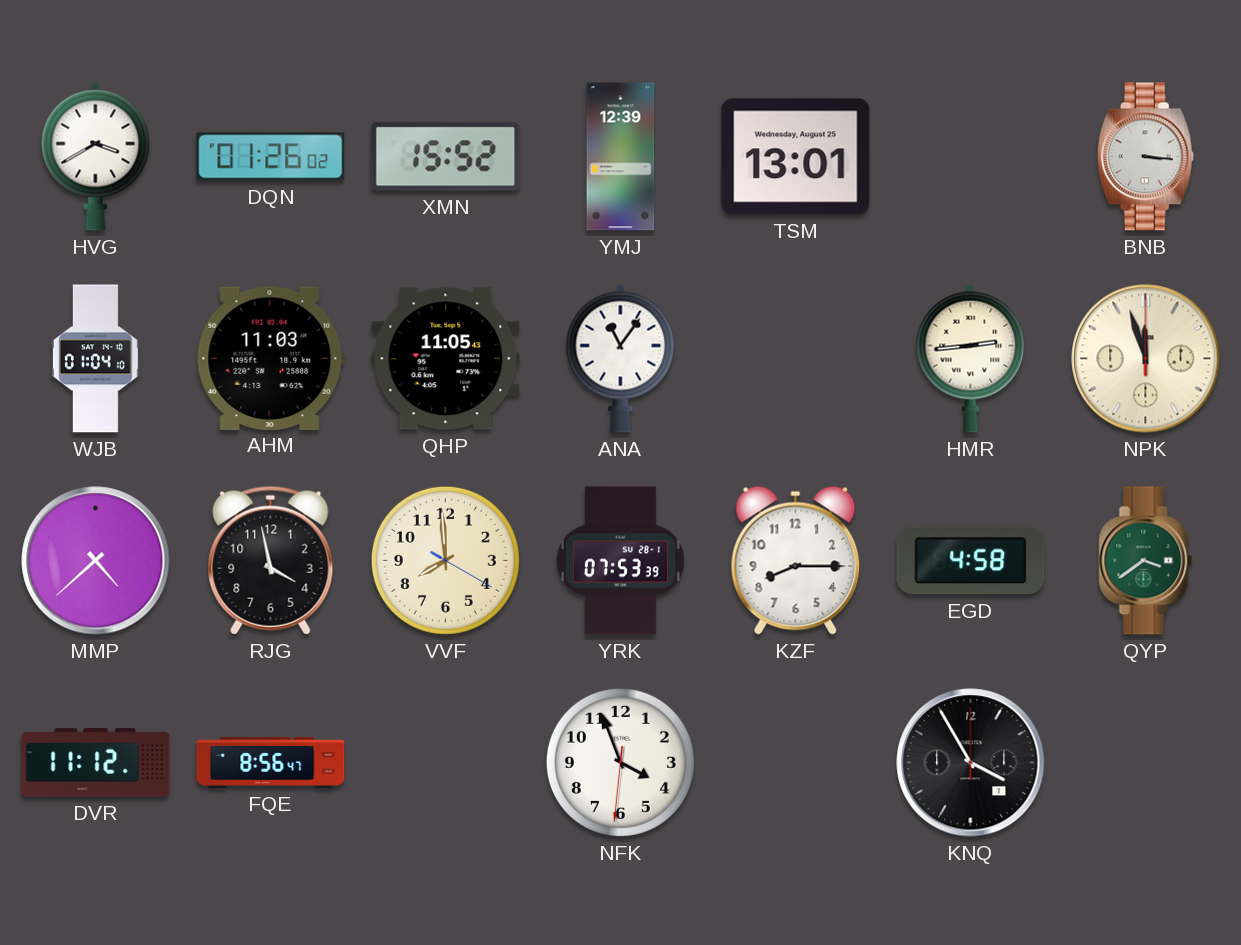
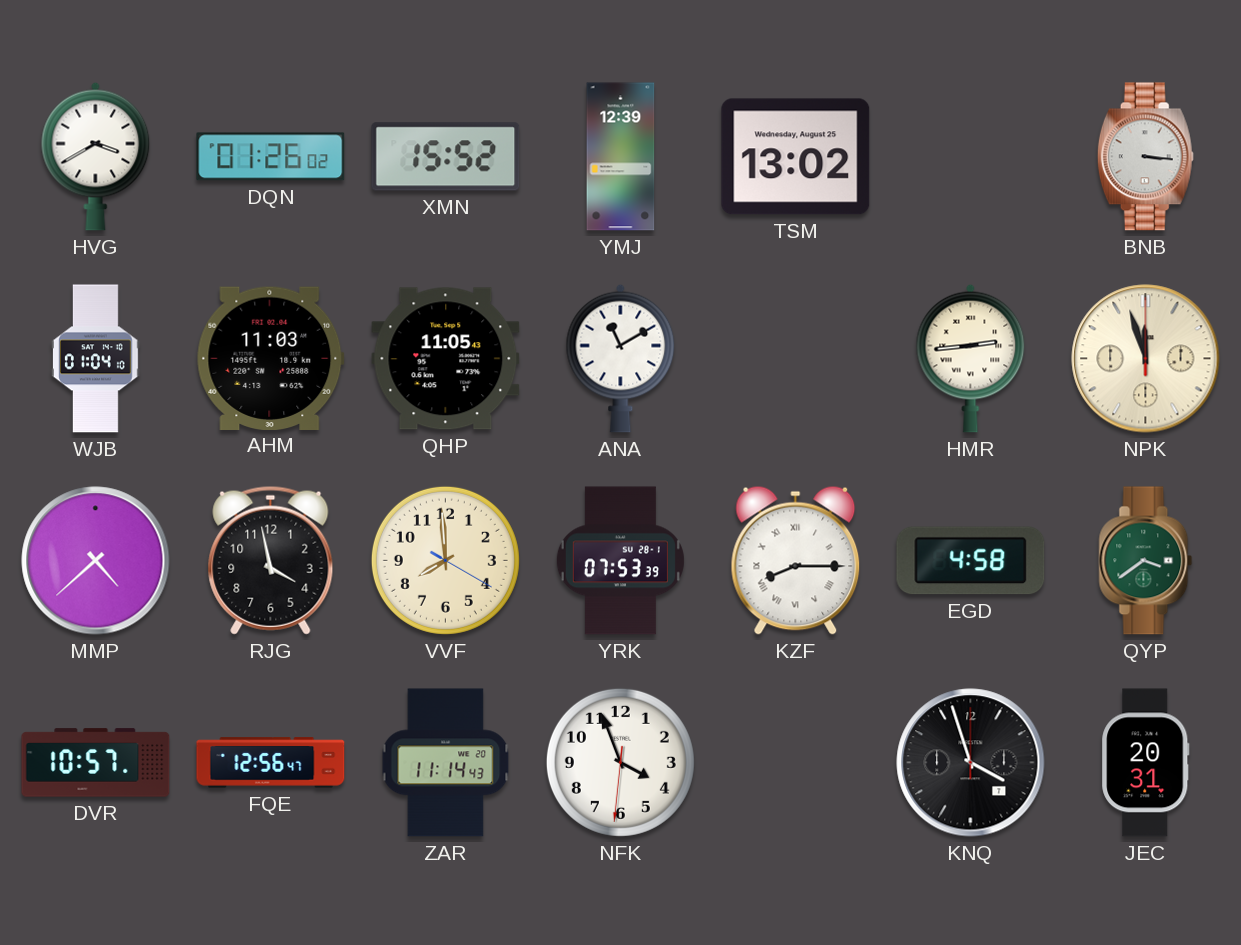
TSM: 13:01 -> 13:02 (796, 157)
ANA: 11:06 -> 11:10 (621, 358)
KZF numerals: Arabic -> Roman (796, 560)
DVR: 11:12 -> 10:57 (96, 763)
FQE: 8:56 -> 12:56 (271, 763)
ZAR: none -> 11:14 (446, 763)
KNQ: 3:55 -> 3:57 (971, 763)
JEC: none -> 20:31 (1146, 763)
